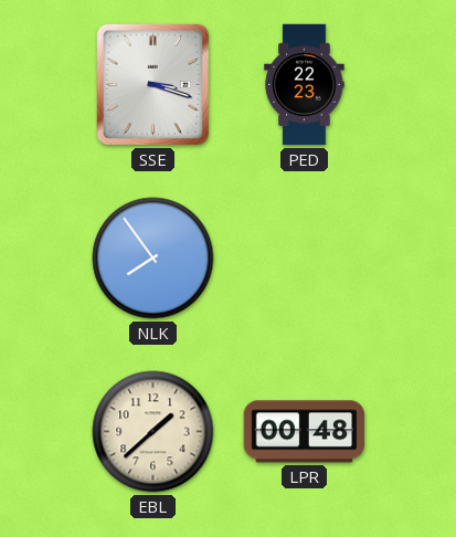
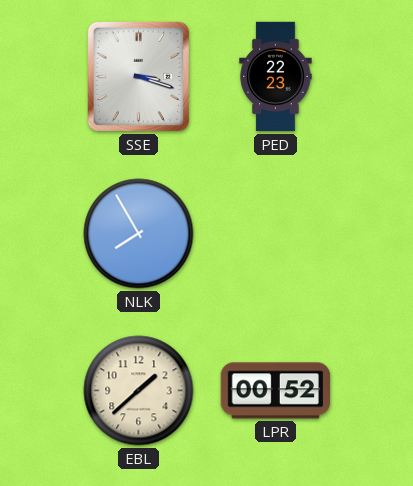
NLK: 7:54 -> 7:55 (139, 234)
LPR: 00:48 -> 00:52 (276, 391)
